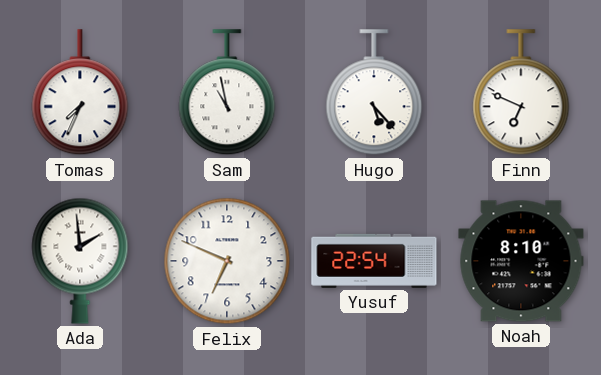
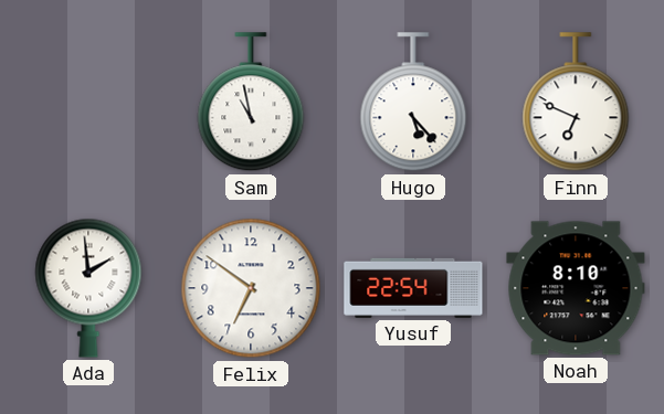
Tomas: 7:34 -> none (80, 93)
Felix: 6:49 -> 6:51 (251, 288)
